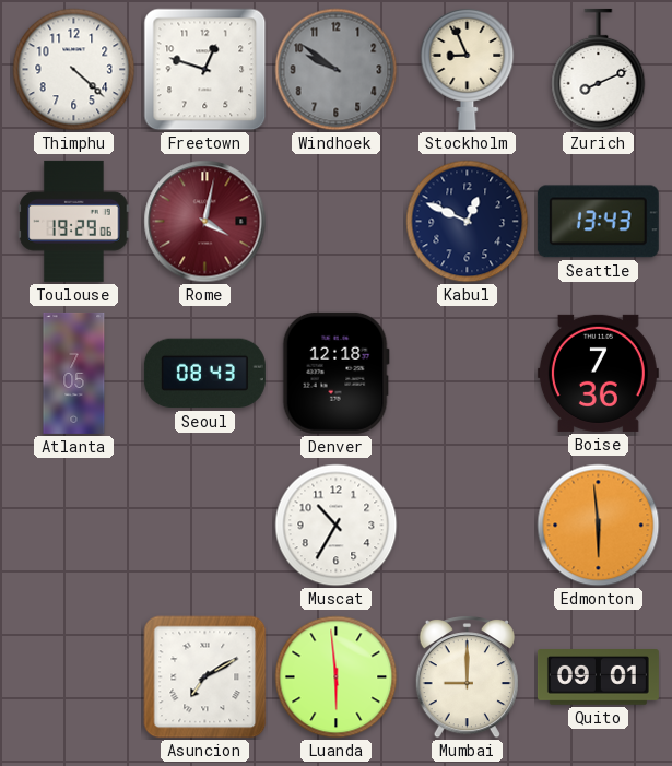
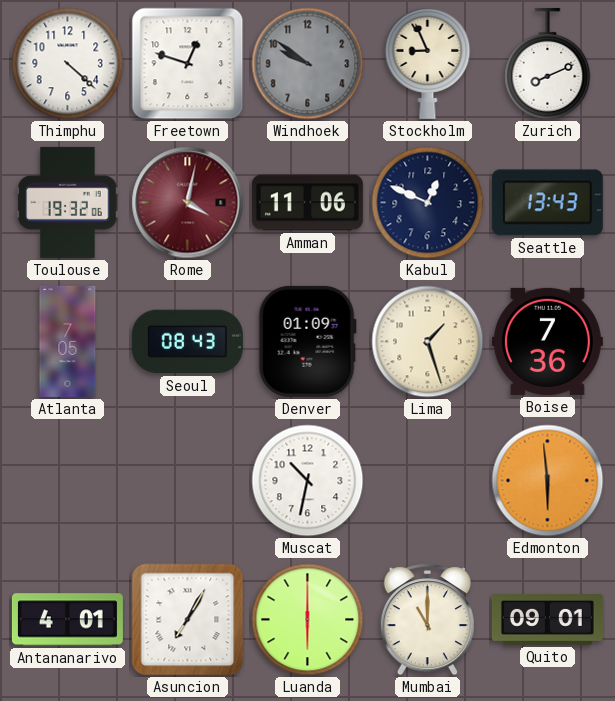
Toulouse: 19:29 -> 19:32 (68, 202)
Amman: none -> 11:06 (307, 203)
Denver: 12:18 -> 01:09 (307, 341)
Lima: none -> 1:27 (428, 342)
Muscat: 10:35 -> 10:32 (308, 481)
Antananarivo: none -> 4:01 (67, 620)
Asuncion: 7:10 -> 7:05 (188, 620)
Luanda: 5:59 -> 6:00 (308, 620)
Mumbai: 9:00 -> 11:00 (427, 620)
